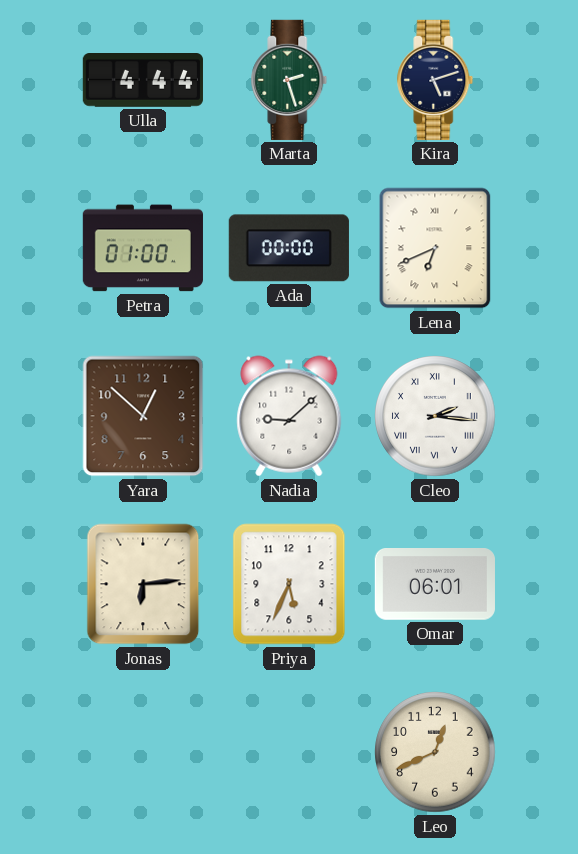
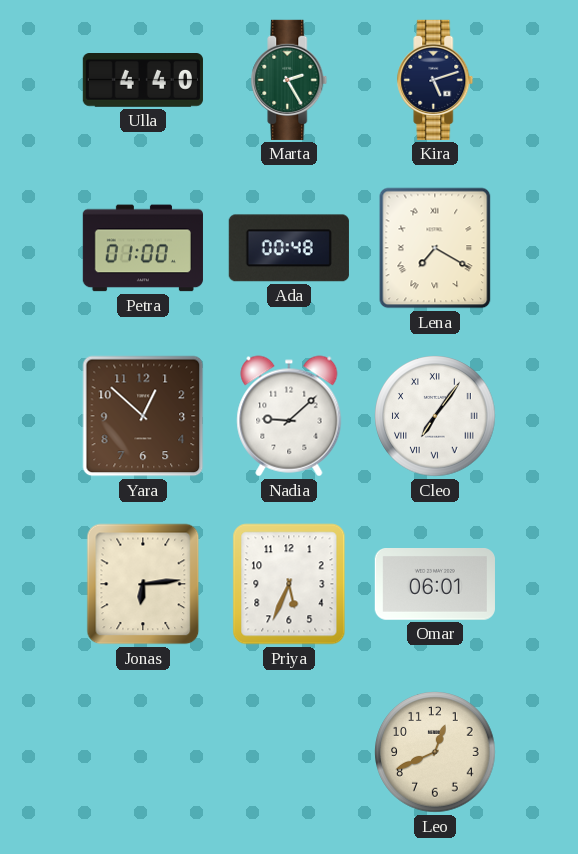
Ulla: 4:44 -> 4:40 (143, 81)
Marta: 2:27 -> 2:25 (289, 80)
Ada: 00:00 -> 00:48 (289, 248)
Lena: 6:41 -> 7:20 (435, 248)
Cleo: 2:16 -> 7:06 (435, 416)
